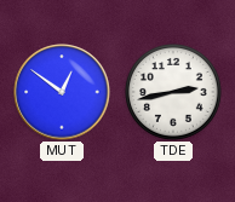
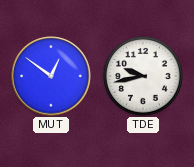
TDE: 2:43 -> 9:43 (144, 77)
